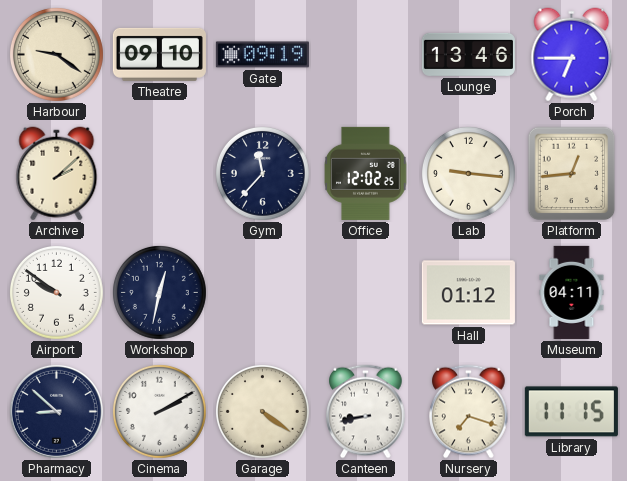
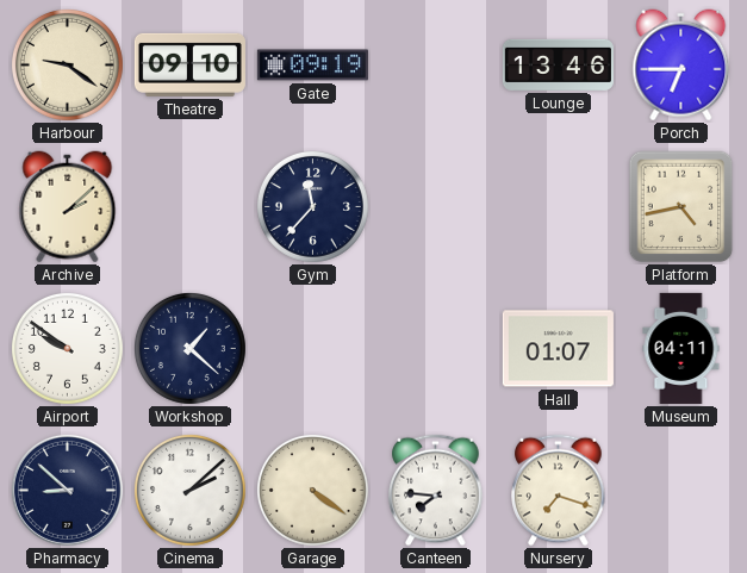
Office: 12:02 -> none (366, 173)
Lab: 9:16 -> none (468, 173)
Platform: 12:44 -> 4:43 (681, 207)
Workshop: 12:32 -> 1:22 (189, 348)
Hall: 01:12 -> 01:07 (558, 349)
Cinema: 2:10 -> 2:08 (189, 490)
Canteen: 8:43 -> 7:46 (436, 491)
Library: 11:15 -> none (571, 412)
